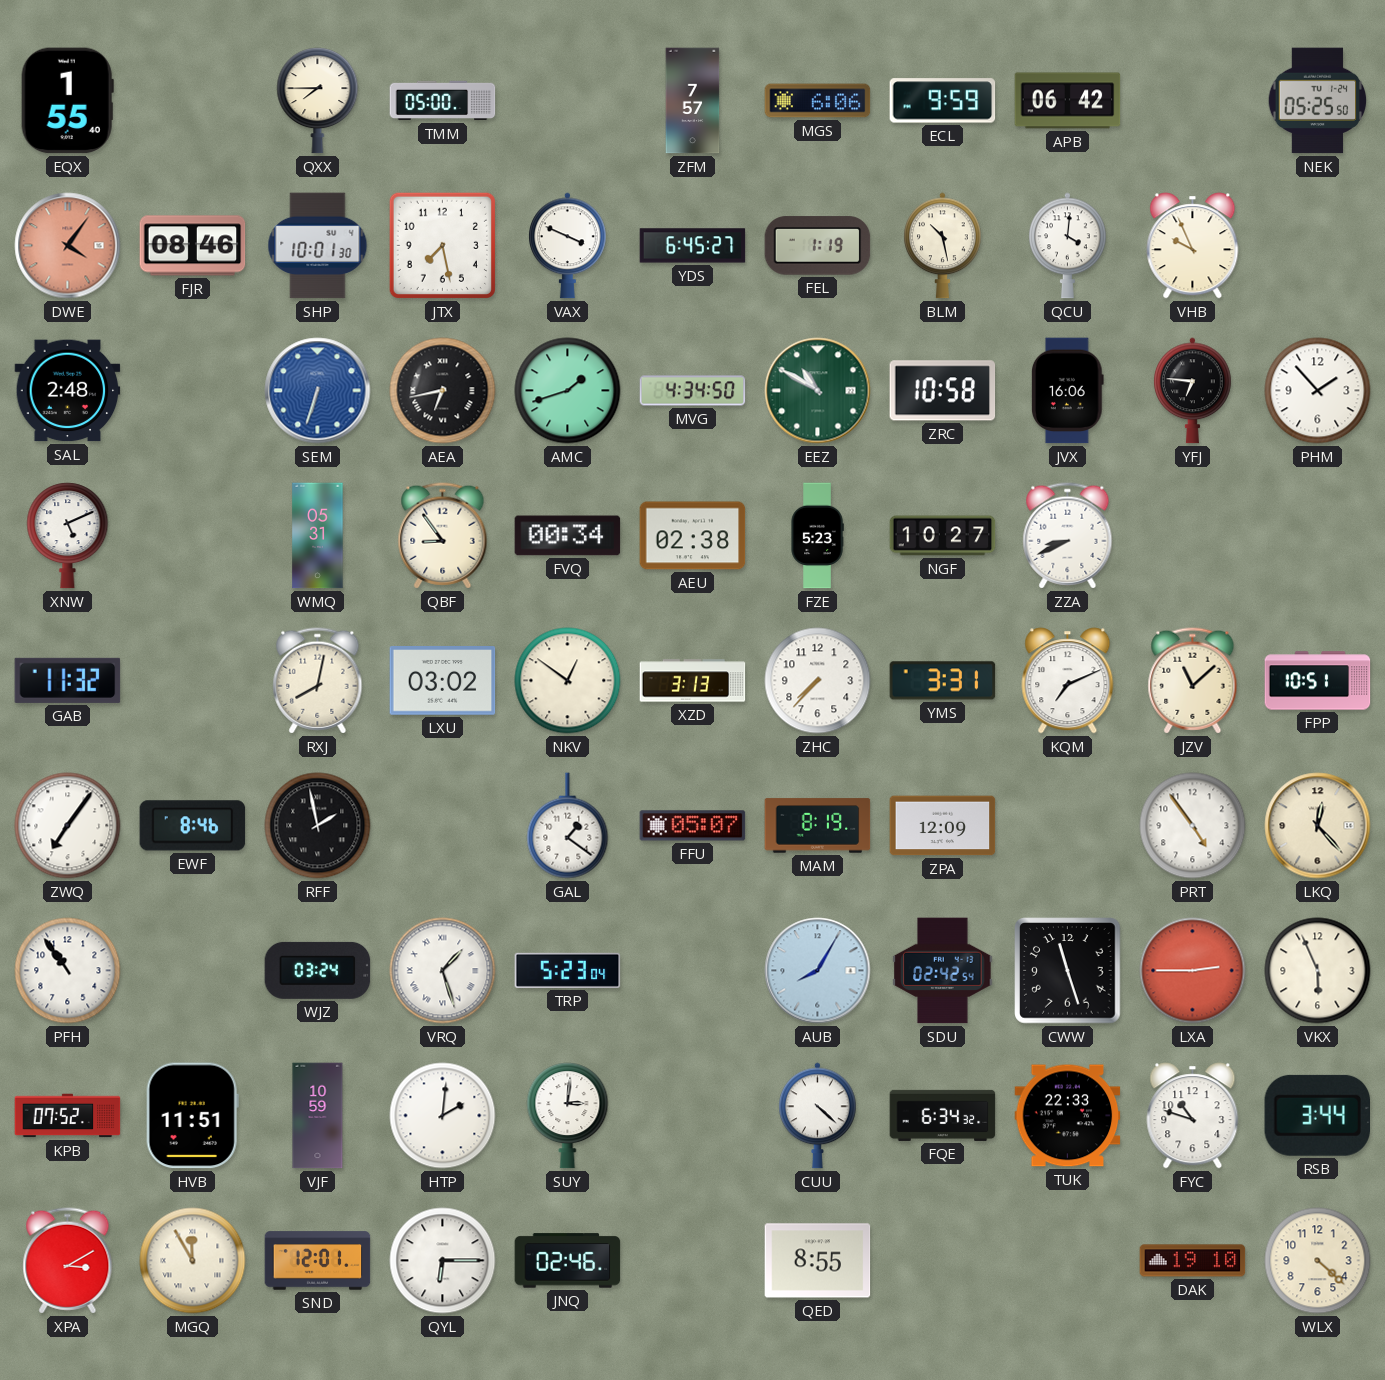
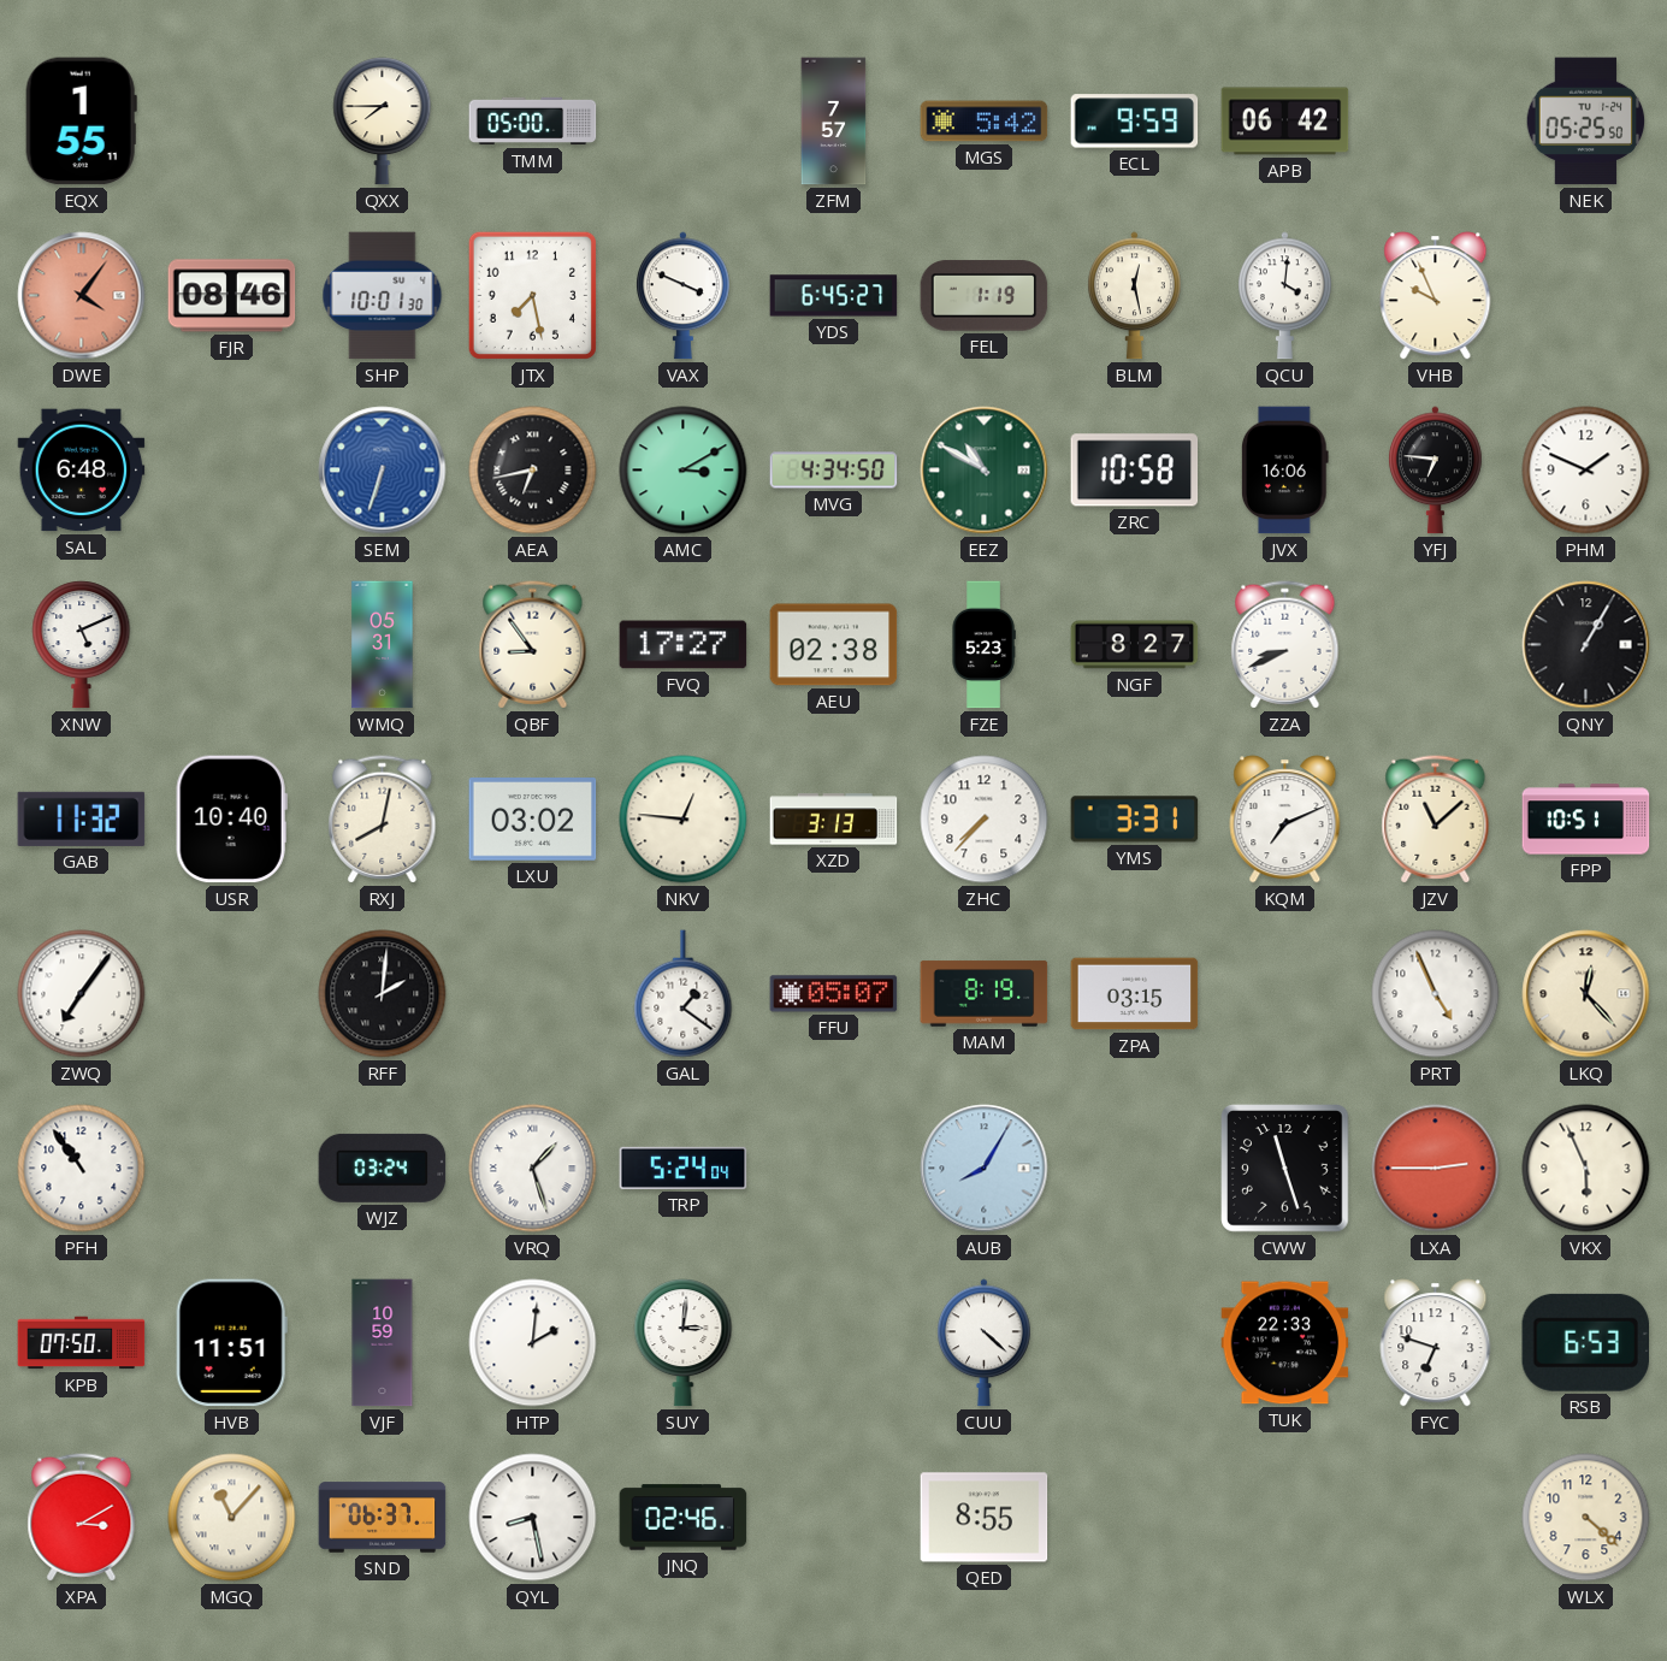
EQX: 1:55:40 -> 1:55:11 (81, 122)
MGS: 6:06 -> 5:42 (985, 122)
BLM: 10:28 -> 12:28 (1135, 296)
SAL: 2:48 -> 6:48 (82, 471)
AMC: 1:42 -> 3:10 (684, 471)
PHM: 1:53 -> 1:49 (1586, 471)
FVQ: 00:34 -> 17:27 (684, 645)
NGF: 10:27 -> 8:27 (1135, 645)
QNY: none -> 1:05 (1586, 645)
USR: none -> 10:40 (231, 820)
NKV: 12:51 -> 12:46 (684, 820)
EWF: 8:46 -> none (193, 826)
RFF: 1:58 -> 2:01 (383, 994)
ZPA: 12:09 -> 03:15 (1135, 994)
PRT: 4:54 -> 4:56 (1436, 994)
TRP: 5:23 -> 5:24 (684, 1168)
SDU: 02:42 -> none (943, 971)
KPB: 07:52 -> 07:50 (82, 1343)
FQE: 6:34 -> none (943, 1115)
FYC: 10:48 -> 6:48 (1436, 1343)
RSB: 3:44 -> 6:53 (1585, 1342)
MGQ: 11:55 -> 11:07 (232, 1518)
SND: 12:01 -> 06:37 (383, 1518)
QYL: 6:15 -> 8:28 (533, 1518)
DAK: 19:10 -> none (1193, 1261)
